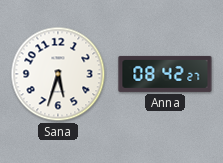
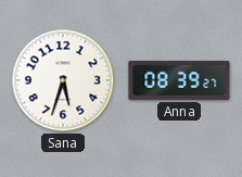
Anna: 08:42 -> 08:39 (179, 80)
